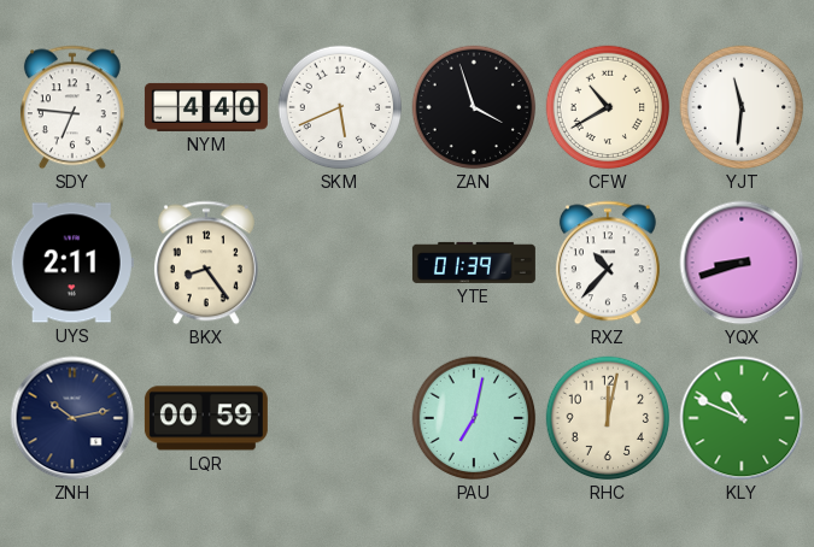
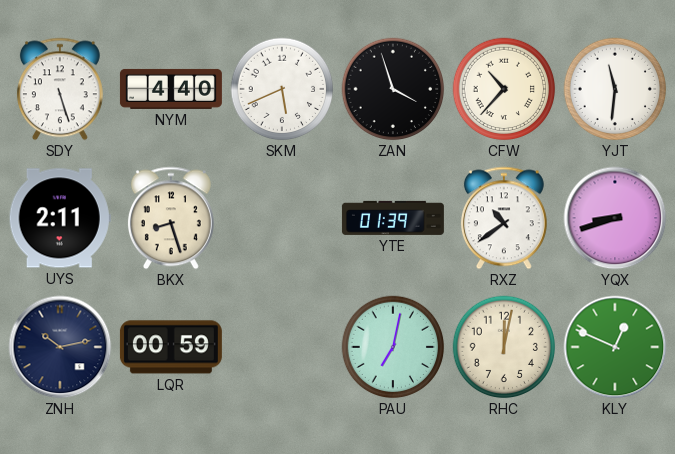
SDY: 6:46 -> 5:27 (60, 89)
CFW: 10:40 -> 10:37 (504, 89)
BKX: 8:24 -> 8:27 (171, 218)
RXZ: 10:37 -> 10:39 (504, 218)
KLY: 10:49 -> 12:49 (615, 347)
